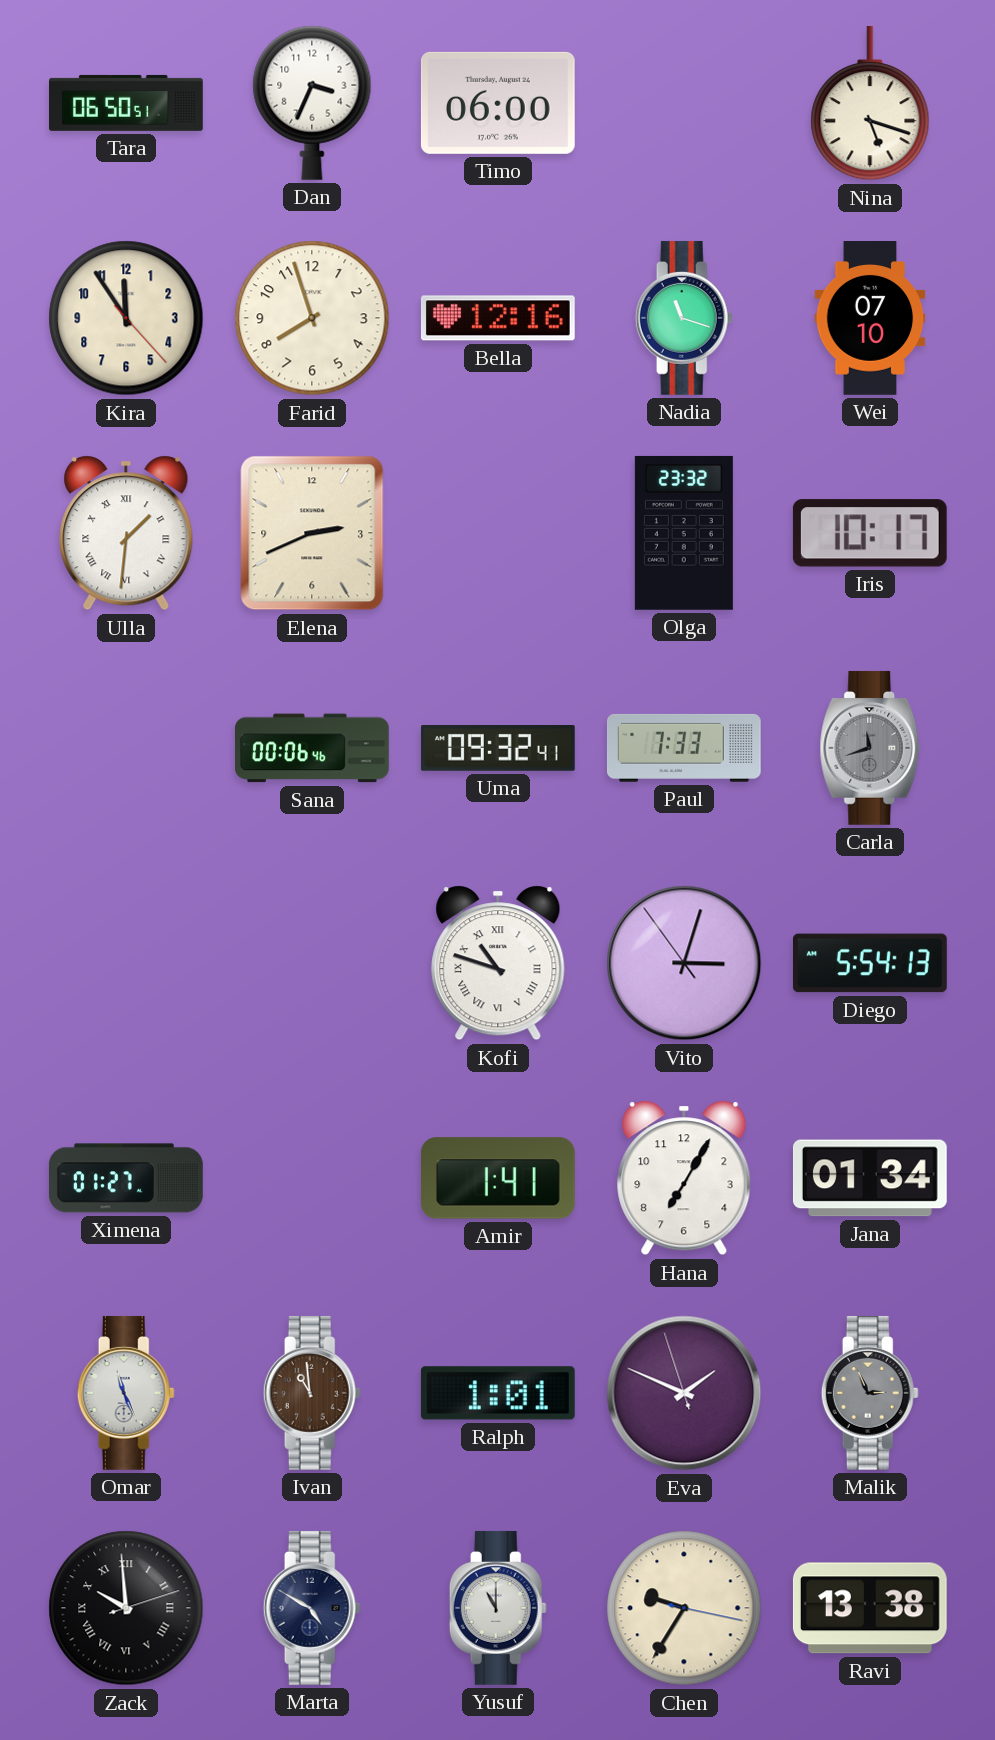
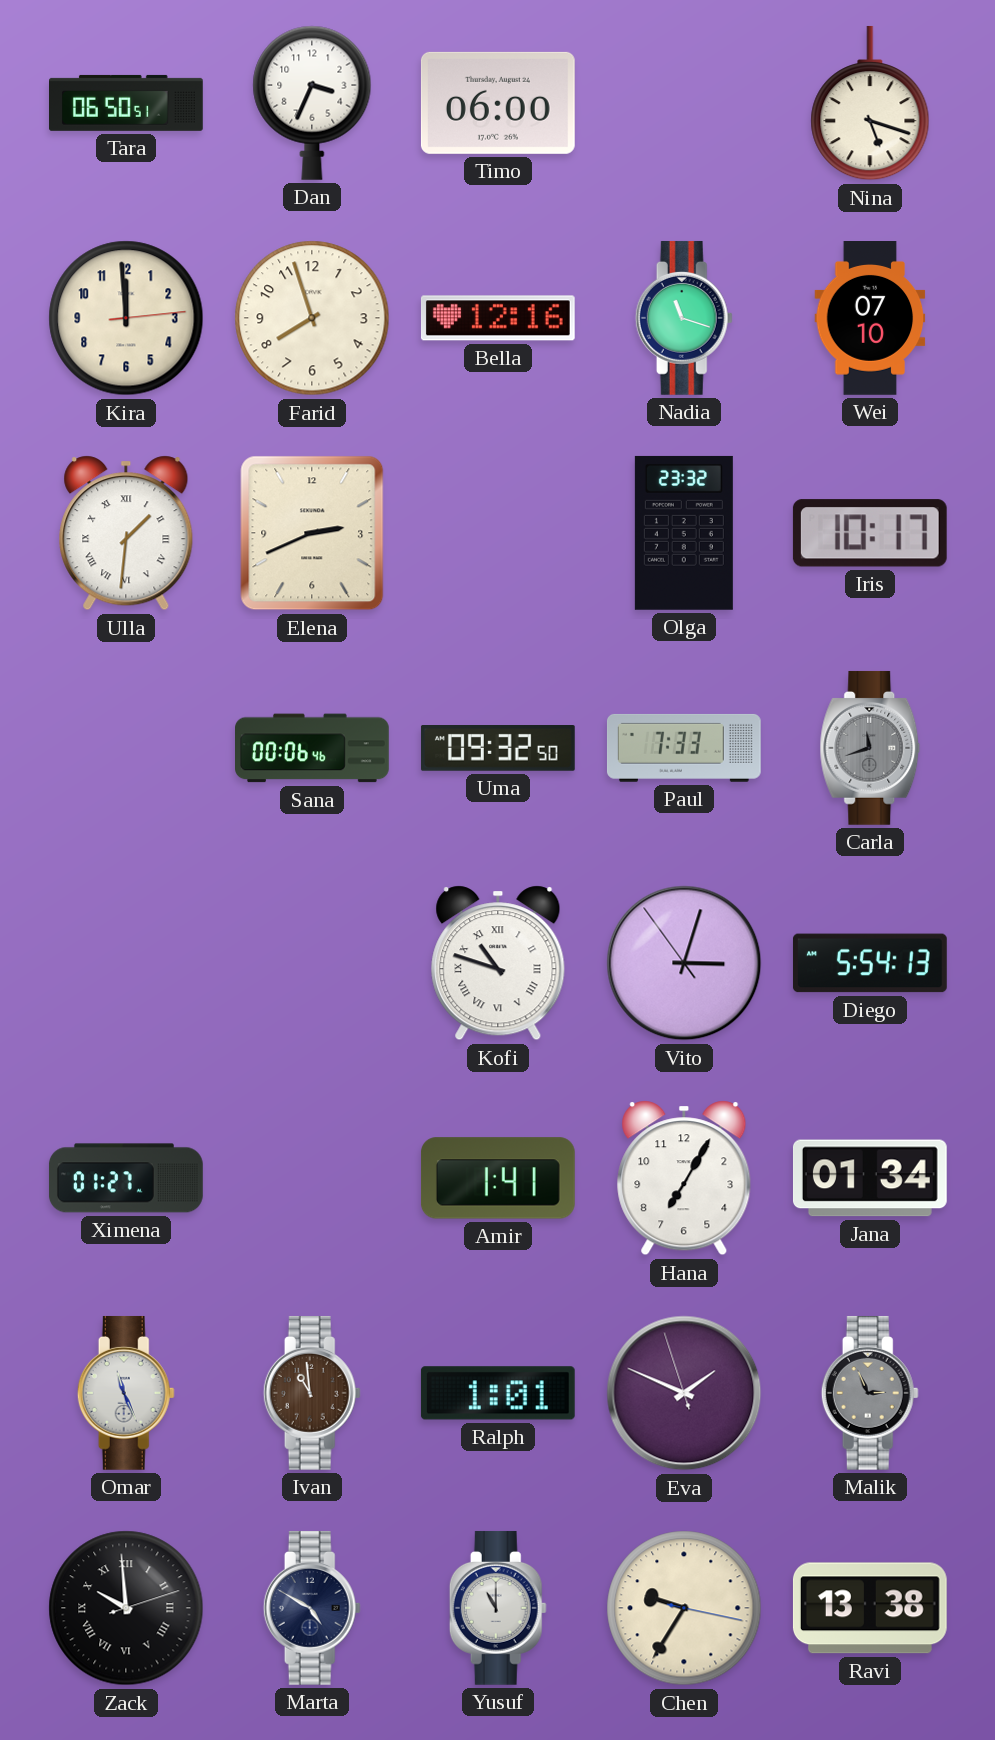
Kira: 11:54 -> 11:59 (126, 318)
Uma: 09:32:41 -> 09:32:50 (498, 749)
